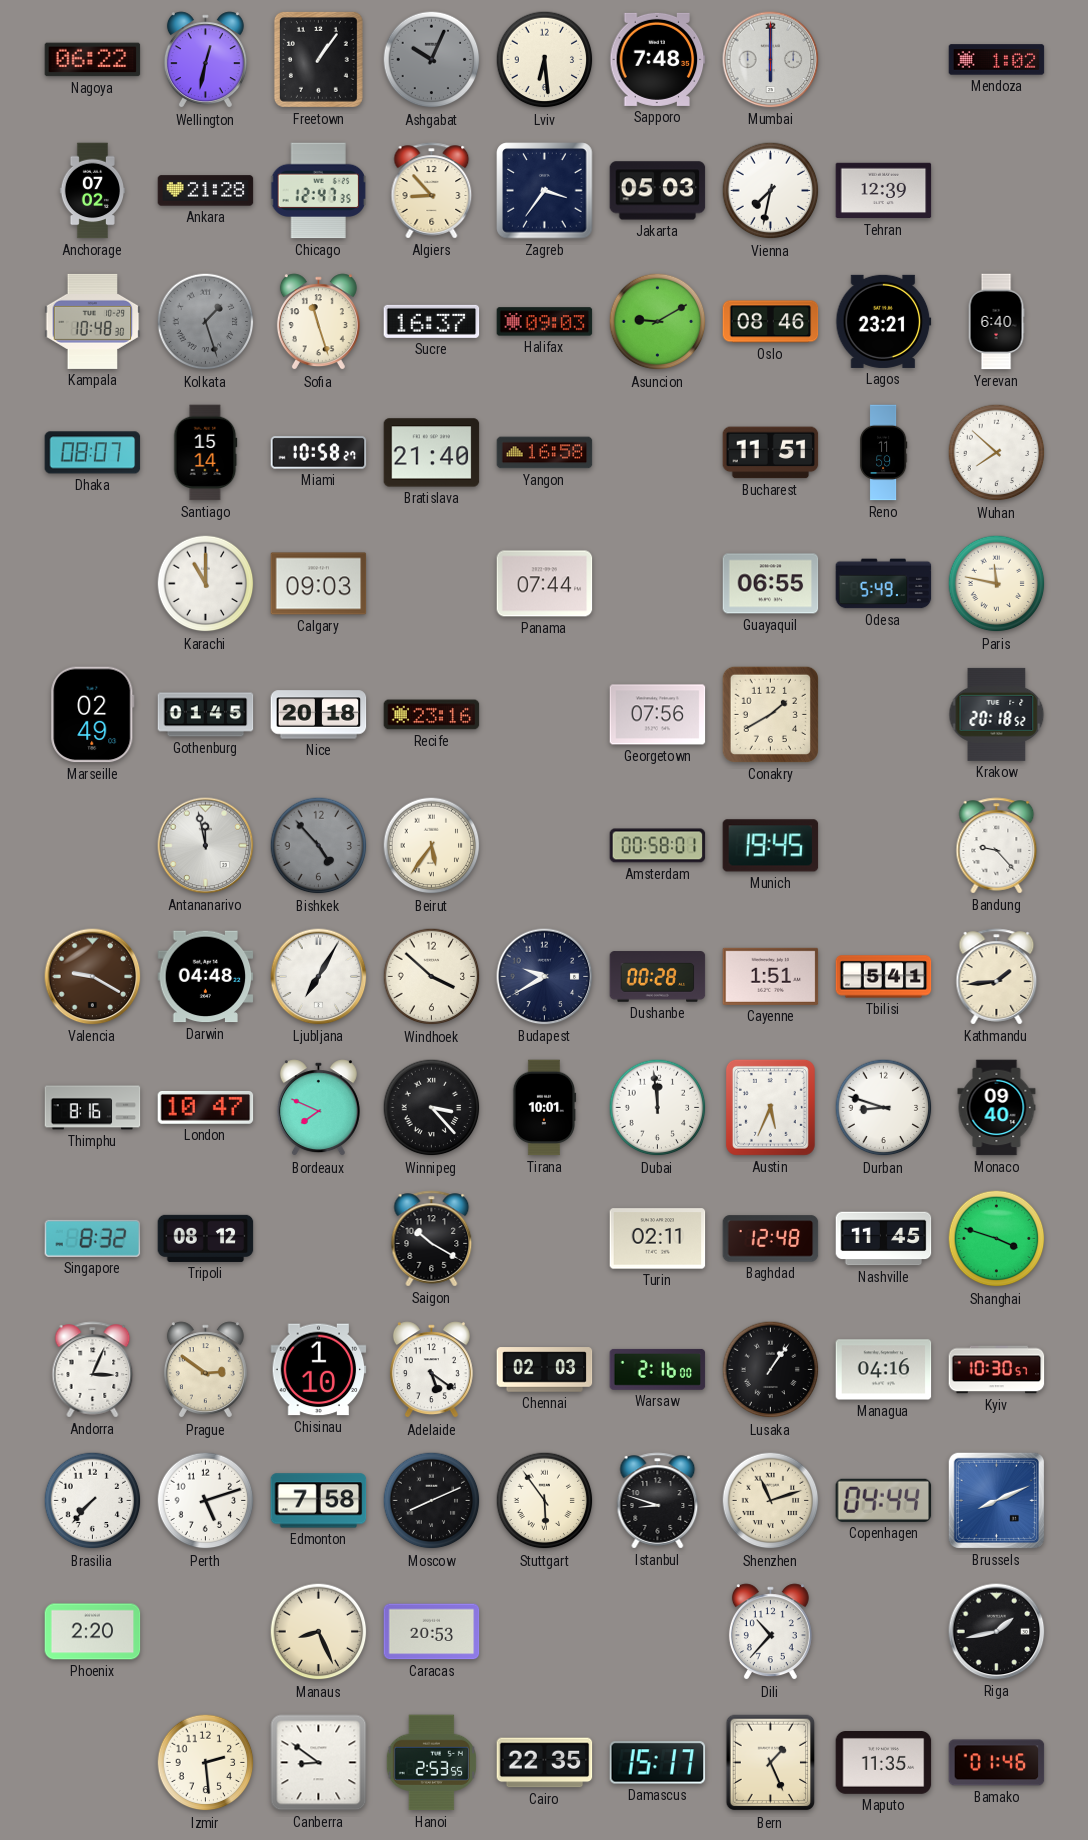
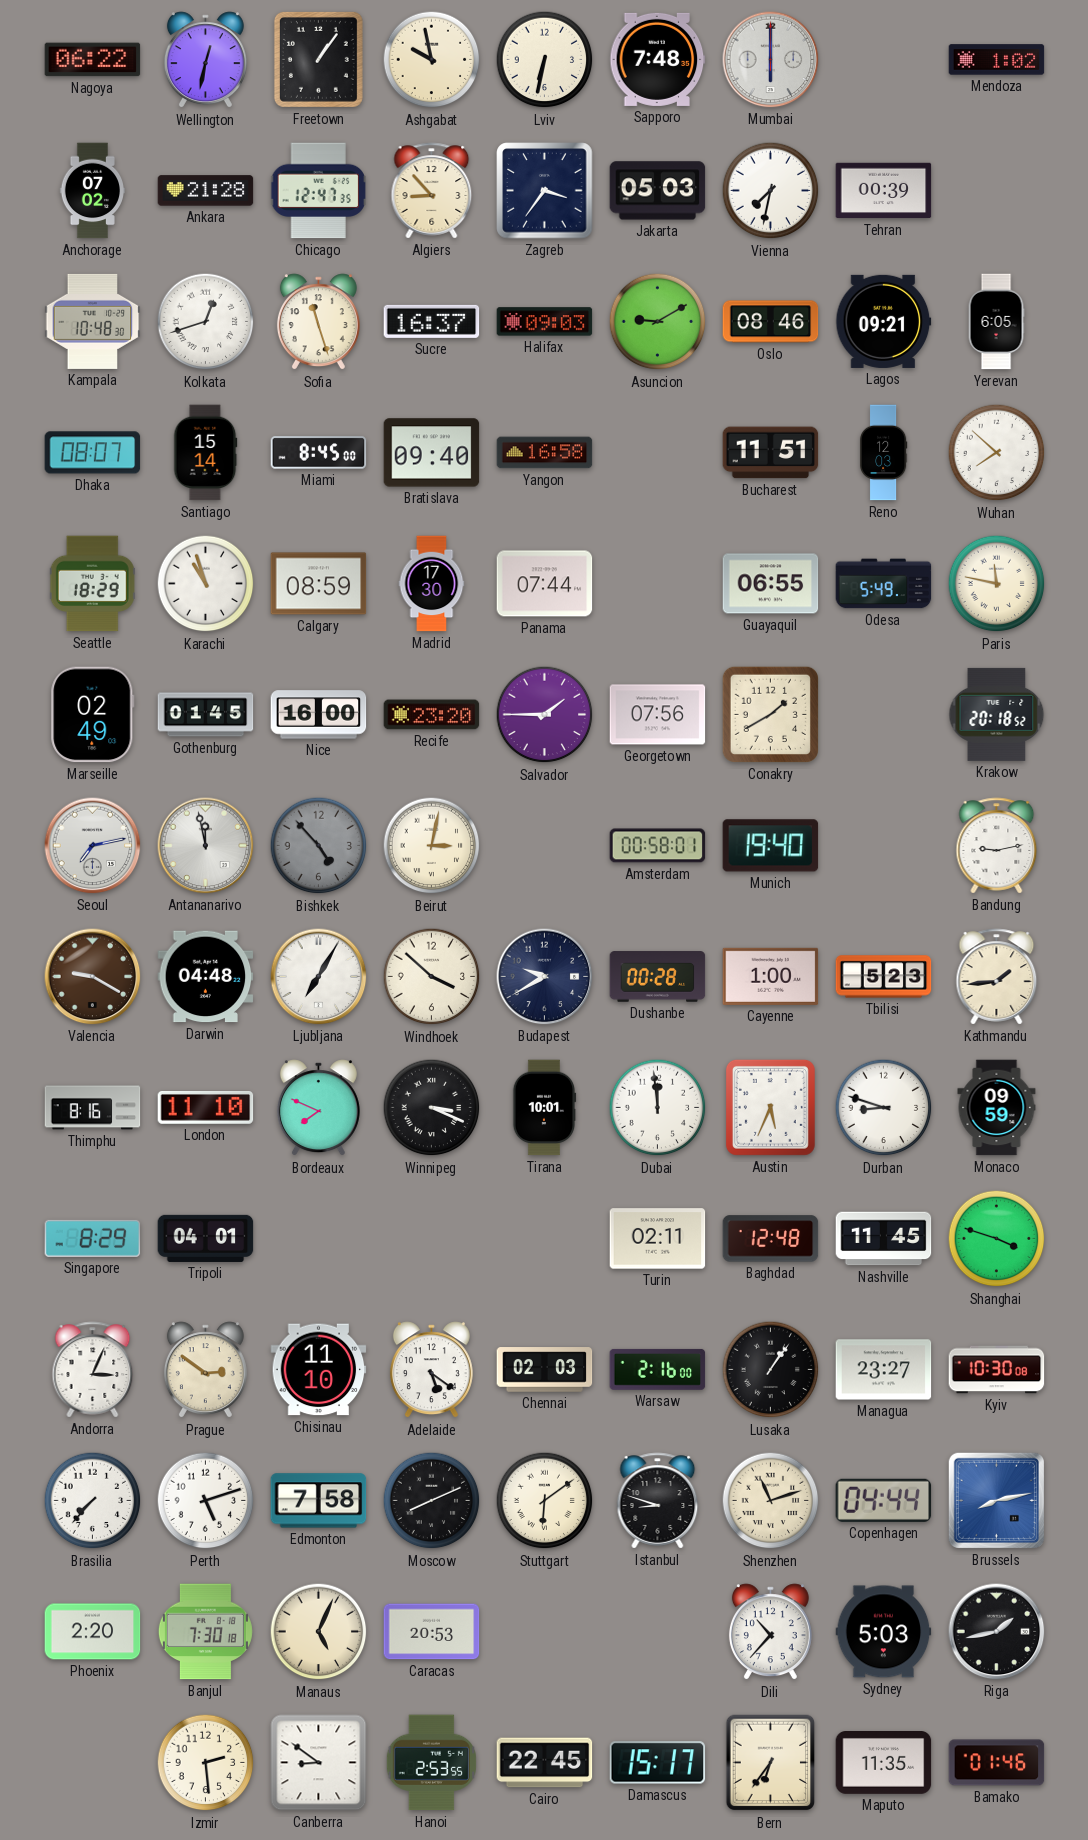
Ashgabat: 10:04 -> 9:58 (432, 60)
Ashgabat dial: grey -> cream (432, 60)
Lviv: 6:29 -> 6:32 (545, 60)
Tehran: 12:39 -> 00:39 (884, 191)
Kolkata: 1:27 -> 12:42 (206, 322)
Kolkata dial: grey -> white (206, 322)
Lagos: 23:21 -> 09:21 (884, 321)
Yerevan: 6:40 -> 6:05 (996, 322)
Miami: 10:58 -> 8:45 (319, 453)
Bratislava: 21:40 -> 09:40 (432, 453)
Reno: 11:59 -> 12:03 (883, 453)
Seattle: none -> 18:29 (92, 584)
Karachi: 11:00 -> 10:57 (206, 584)
Calgary: 09:03 -> 08:59 (319, 584)
Madrid: none -> 17:30 (432, 584)
Nice: 20:18 -> 16:00 (319, 715)
Recife: 23:16 -> 23:20 (432, 715)
Salvador: none -> 1:45 (545, 715)
Seoul: none -> 7:13 (93, 846)
Beirut: 5:36 -> 3:02 (432, 846)
Munich: 19:45 -> 19:40 (771, 846)
Bandung: 9:23 -> 9:13 (997, 846)
Cayenne: 1:51 -> 1:00 (771, 976)
Tbilisi: 5:41 -> 5:23 (884, 977)
London: 10:47 -> 11:10 (206, 1108)
Winnipeg: 3:23 -> 3:19 (432, 1108)
Monaco: 09:40 -> 09:59 (997, 1108)
Singapore: 8:32 -> 8:29 (93, 1238)
Tripoli: 08:12 -> 04:01 (206, 1238)
Saigon: 10:20 -> none (432, 1239)
Chisinau: 1:10 -> 11:10 (319, 1370)
Managua: 04:16 -> 23:27 (884, 1370)
Kyiv: 10:30:57 -> 10:30:08 (997, 1370)
Stuttgart: 5:54 -> 6:09 (545, 1501)
Brussels: 8:11 -> 8:13 (996, 1500)
Banjul: none -> 7:30 (205, 1632)
Manaus: 8:26 -> 5:04 (319, 1632)
Sydney: none -> 5:03 (884, 1632)
Cairo: 22:35 -> 22:45 (545, 1763)
Bern: 1:26 -> 6:36 (771, 1763)
